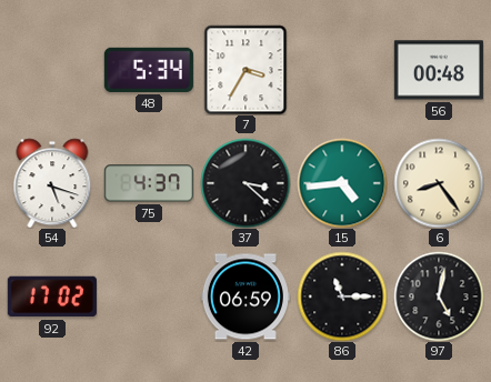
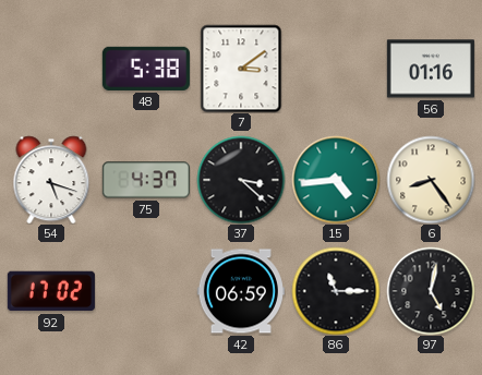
48: 5:34 -> 5:38 (146, 69)
7: 3:35 -> 3:09 (241, 69)
56: 00:48 -> 01:16 (431, 69)
